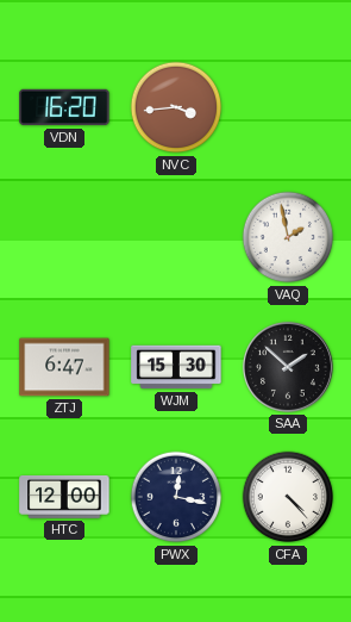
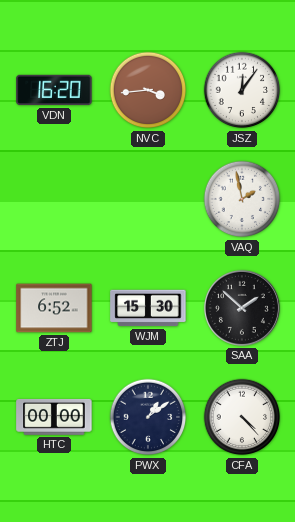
JSZ: none -> 12:06 (242, 90)
ZTJ: 6:47 -> 6:52 (54, 308)
HTC: 12:00 -> 00:00 (54, 417)
PWX: 12:17 -> 1:09 (148, 417)
